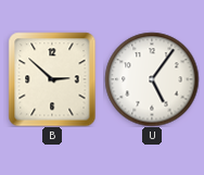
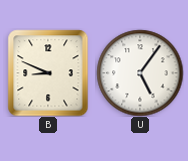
B: 2:52 -> 8:49 (48, 73)
